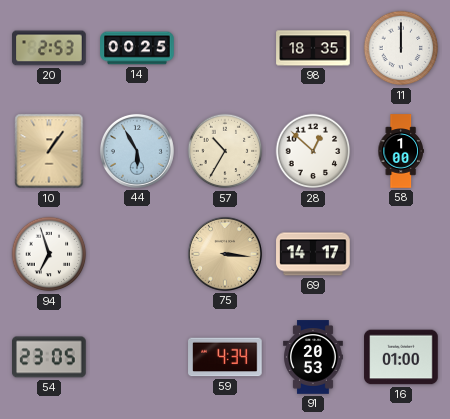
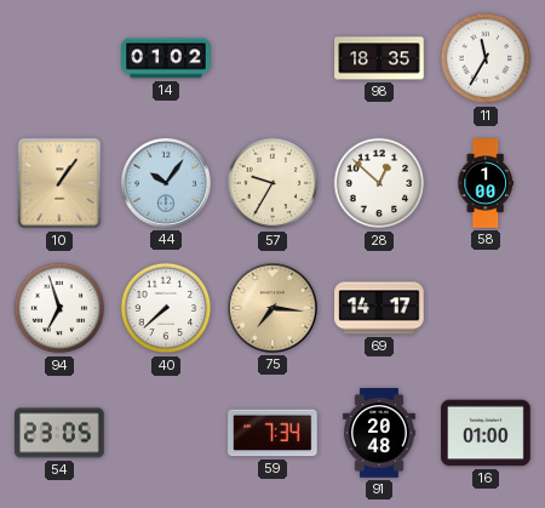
20: 2:53 -> none (49, 48)
14: 00:25 -> 01:02 (166, 58)
11: 12:00 -> 11:35 (486, 58)
44: 5:55 -> 10:06 (166, 183)
57: 10:35 -> 9:35 (272, 183)
40: none -> 7:38 (166, 308)
75: 3:16 -> 7:16 (272, 308)
59: 4:34 -> 7:34 (272, 433)
91: 20:53 -> 20:48 (380, 433)
